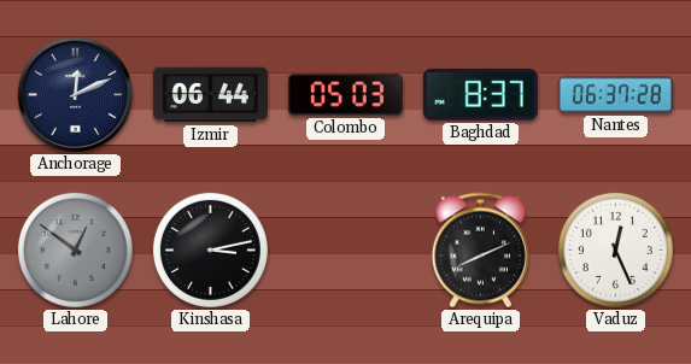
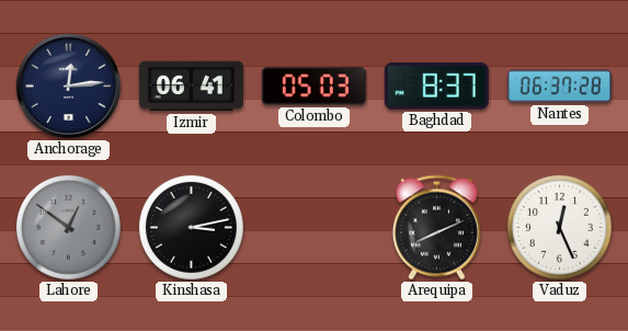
Anchorage: 12:11 -> 12:14 (68, 85)
Izmir: 06:44 -> 06:41 (191, 87)
